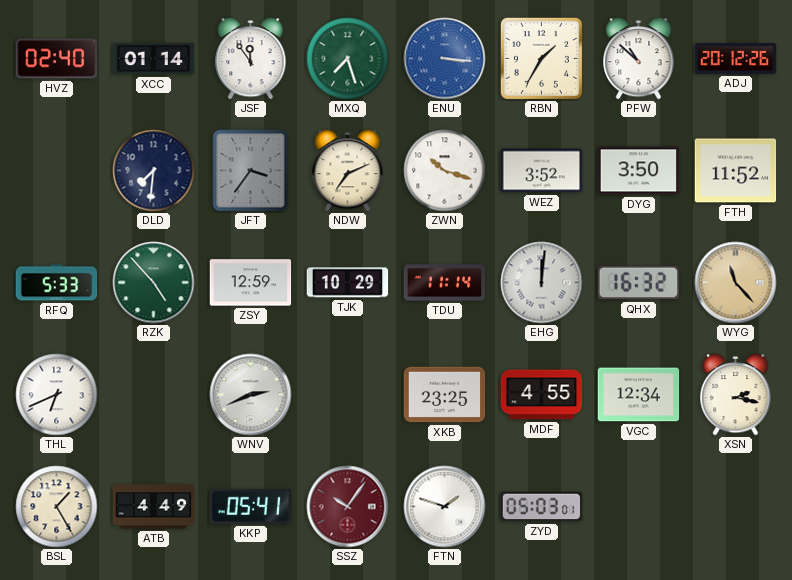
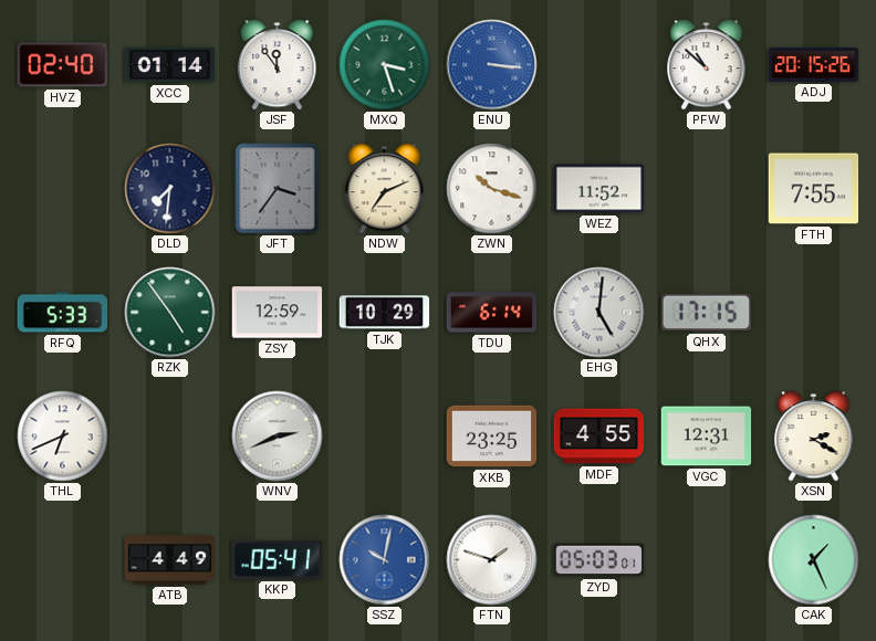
MXQ: 7:27 -> 3:27 (385, 65)
RBN: 1:35 -> none (541, 58)
ADJ: 20:12 -> 20:15 (814, 65)
WEZ: 3:52 -> 11:52 (599, 189)
DYG: 3:50 -> none (639, 171)
FTH: 11:52 -> 7:55 (814, 189)
RZK: 4:53 -> 4:54 (170, 313)
TDU: 11:14 -> 6:14 (492, 313)
EHG: 12:01 -> 5:01 (599, 313)
QHX: 16:32 -> 17:15 (707, 313)
WYG: 11:23 -> none (736, 283)
VGC: 12:34 -> 12:31 (707, 437)
XSN: 2:17 -> 2:20 (814, 437)
BSL: 1:25 -> none (57, 507)
SSZ: 10:06 -> 10:02 (385, 560)
SSZ dial: burgundy -> blue (385, 560)
CAK: none -> 1:26 (814, 560)
